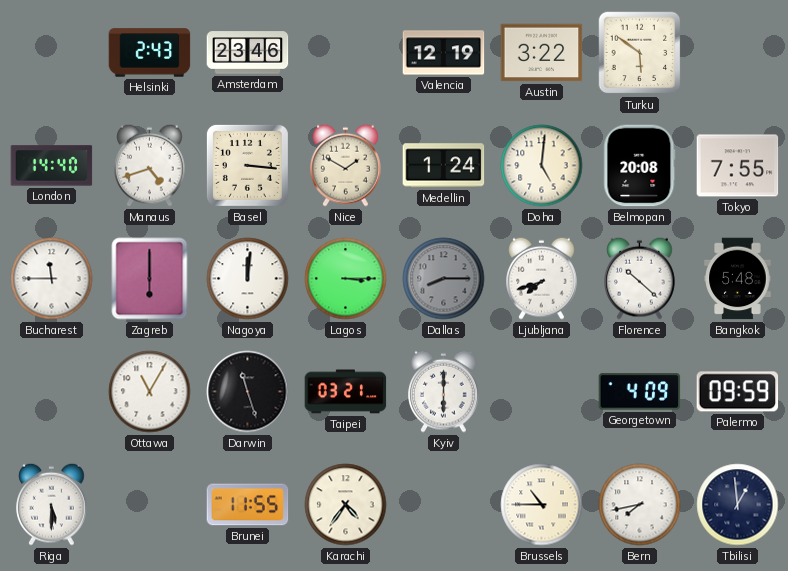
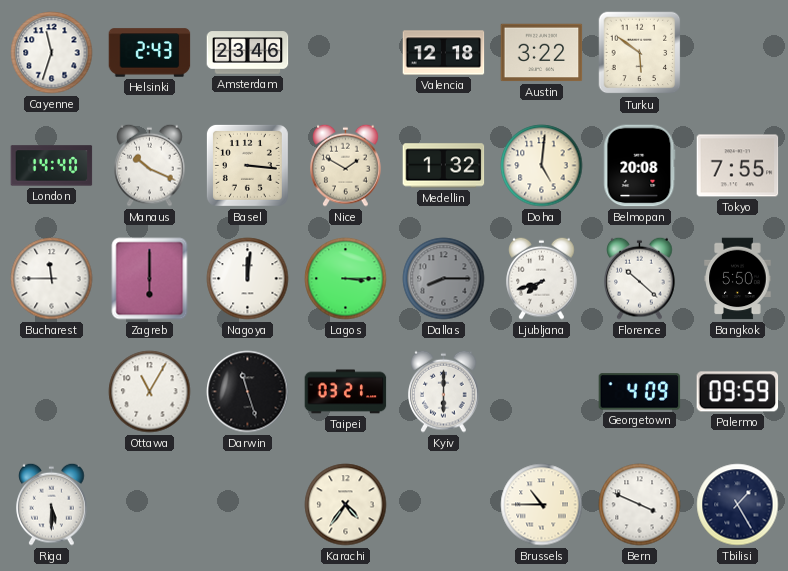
Cayenne: none -> 11:33 (52, 53)
Valencia: 12:19 -> 12:18 (444, 53)
Manaus: 4:42 -> 10:19 (150, 165)
Medellin: 1:24 -> 1:32 (444, 166)
Bangkok: 5:48 -> 5:50 (738, 279)
Brunei: 11:55 -> none (248, 505)
Bern: 7:43 -> 3:49 (640, 505)
Tbilisi: 12:59 -> 1:25 (738, 505)
